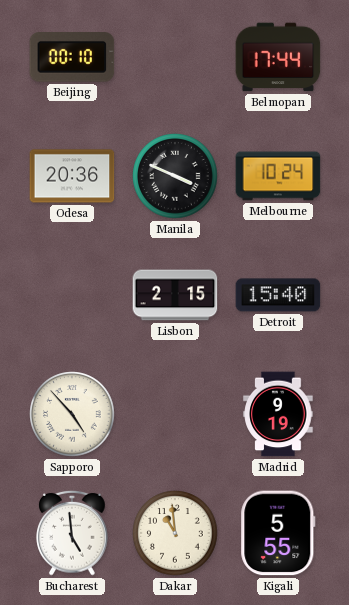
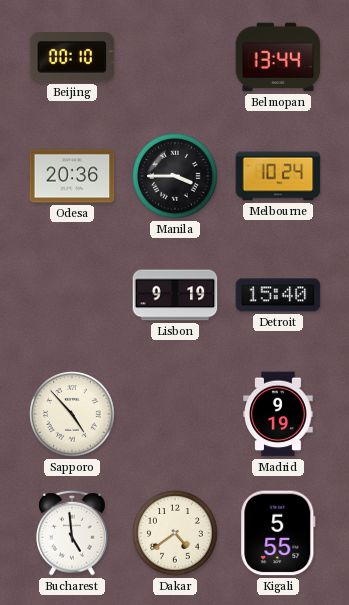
Belmopan: 17:44 -> 13:44 (278, 57)
Manila: 3:49 -> 3:45 (175, 176)
Lisbon: 2:15 -> 9:19 (175, 295)
Dakar: 10:59 -> 4:39 (175, 533)
